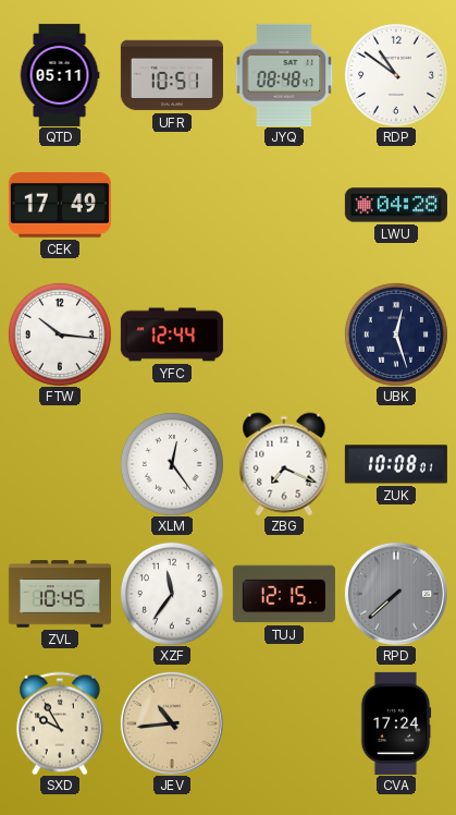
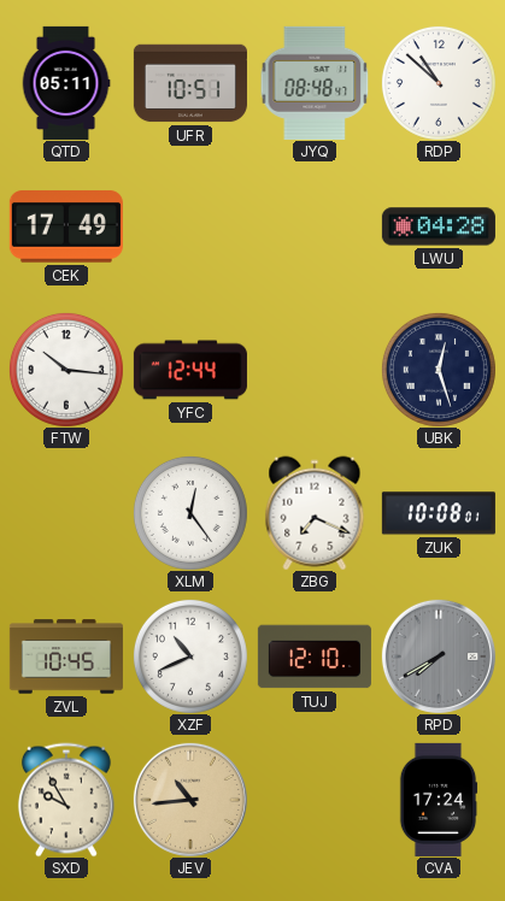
RDP: 10:51 -> 10:52 (439, 83)
XZF: 11:36 -> 10:41 (190, 656)
TUJ: 12:15 -> 12:10 (315, 656)
RPD: 7:38 -> 7:40 (439, 656)
